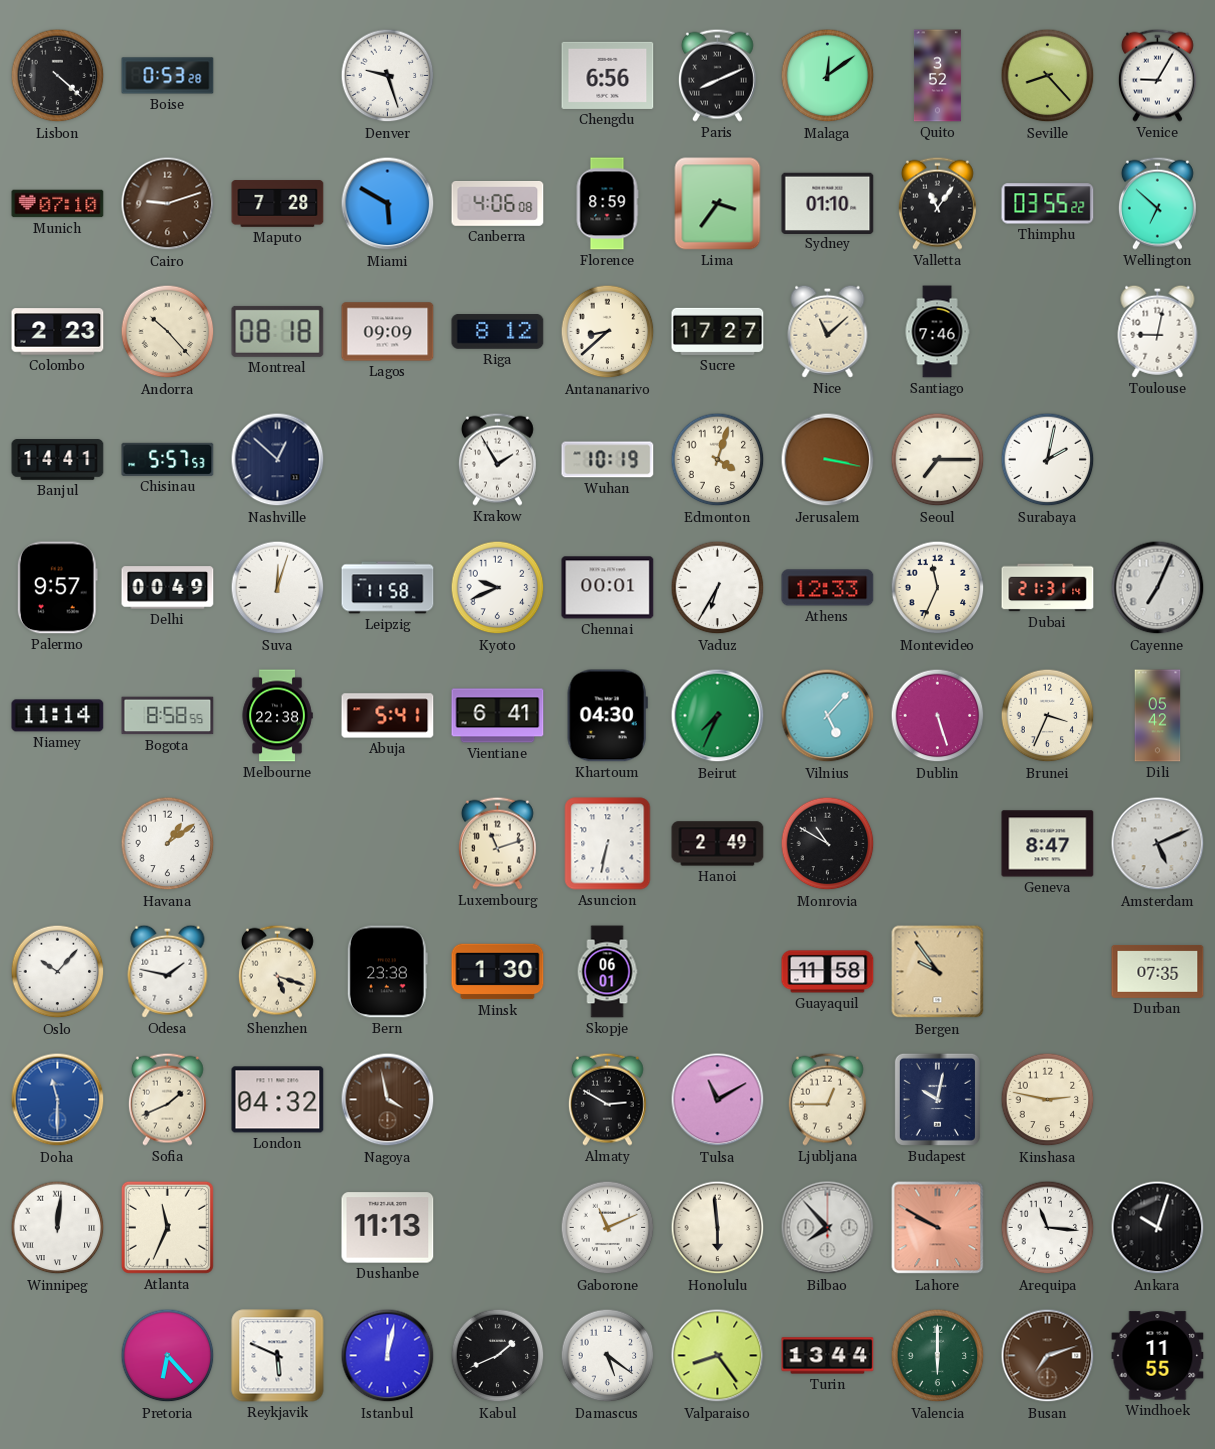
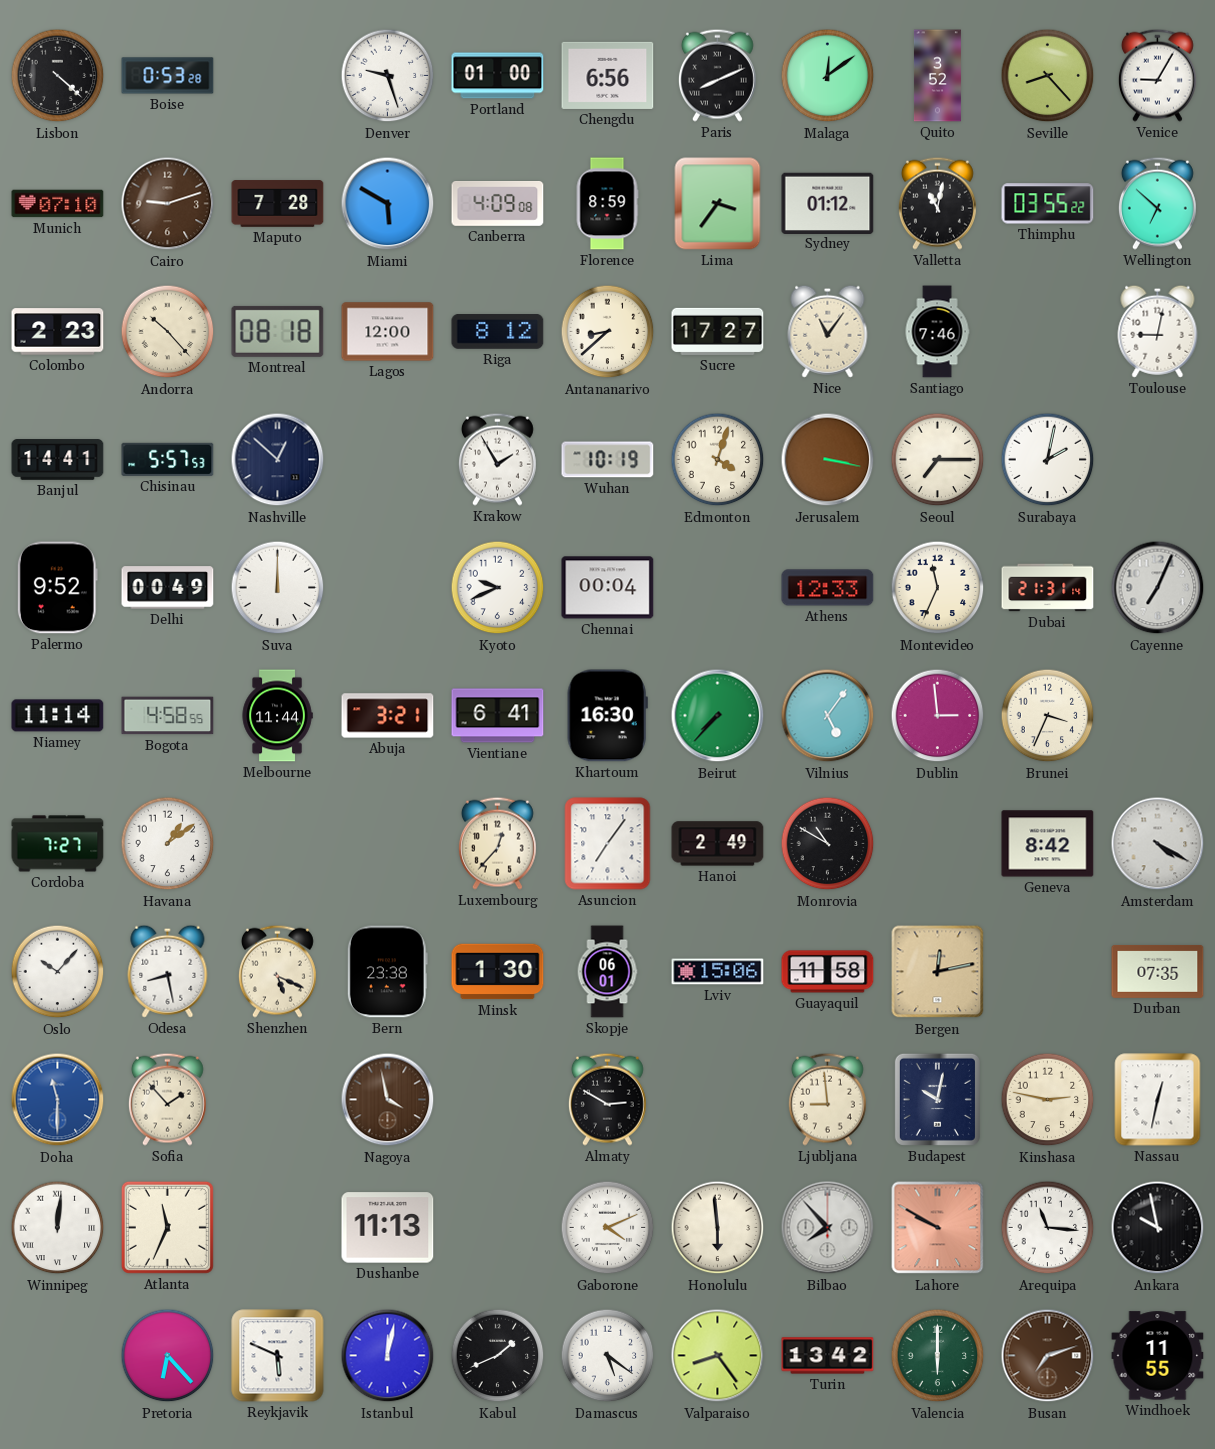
Portland: none -> 01:00 (498, 76)
Canberra: 4:06 -> 4:09 (498, 204)
Sydney: 01:10 -> 01:12 (828, 203)
Valletta: 11:06 -> 11:02 (937, 203)
Lagos: 09:09 -> 12:00 (388, 332)
Nice: 11:08 -> 11:06 (828, 331)
Palermo: 9:57 -> 9:52 (57, 588)
Suva: 12:03 -> 12:00 (278, 588)
Leipzig: 11:58 -> none (388, 588)
Chennai: 00:01 -> 00:04 (608, 588)
Vaduz: 6:35 -> none (718, 588)
Bogota: 8:58 -> 4:58 (168, 716)
Melbourne: 22:38 -> 11:44 (277, 716)
Abuja: 5:41 -> 3:21 (388, 716)
Khartoum: 04:30 -> 16:30 (607, 716)
Beirut: 7:34 -> 7:37 (718, 716)
Vilnius: 5:07 -> 5:06 (828, 716)
Dublin: 5:27 -> 2:59 (938, 716)
Dili: 05:42 -> none (1158, 716)
Cordoba: none -> 7:27 (58, 844)
Luxembourg: 11:12 -> 12:37 (497, 843)
Asuncion: 6:32 -> 7:06 (608, 844)
Geneva: 8:47 -> 8:42 (1048, 844)
Amsterdam: 5:11 -> 4:20 (1158, 844)
Odesa: 1:47 -> 8:28 (168, 971)
Shenzhen: 5:18 -> 5:19 (277, 971)
Lviv: none -> 15:06 (718, 972)
Bergen: 9:54 -> 12:13 (938, 972)
Sofia: 1:41 -> 1:53 (167, 1099)
London: 04:32 -> none (278, 1100)
Tulsa: 11:10 -> none (718, 1100)
Ljubljana: 12:45 -> 8:59 (827, 1099)
Nassau: none -> 12:32 (1158, 1100)
Gaborone: 11:11 -> 4:11 (608, 1228)
Ankara: 10:03 -> 9:58 (1158, 1228)
Turin: 13:44 -> 13:42 (828, 1356)
